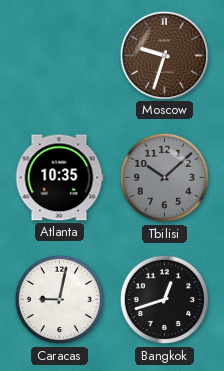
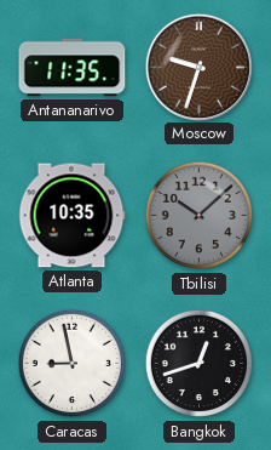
Antananarivo: none -> 11:35 (73, 68)
Caracas: 9:02 -> 8:58 (73, 364)
